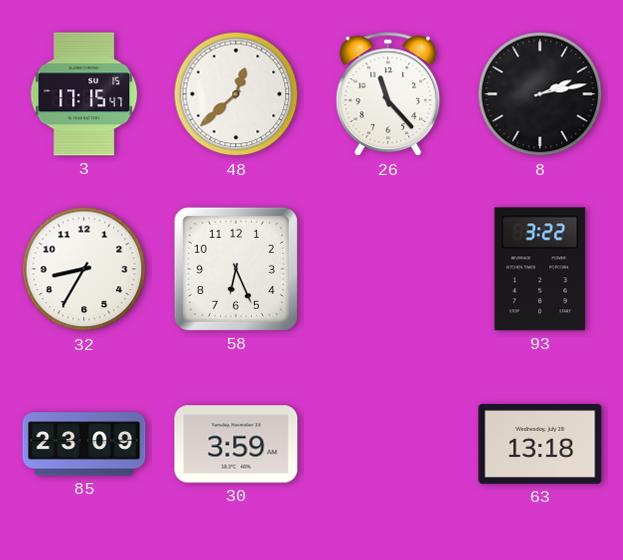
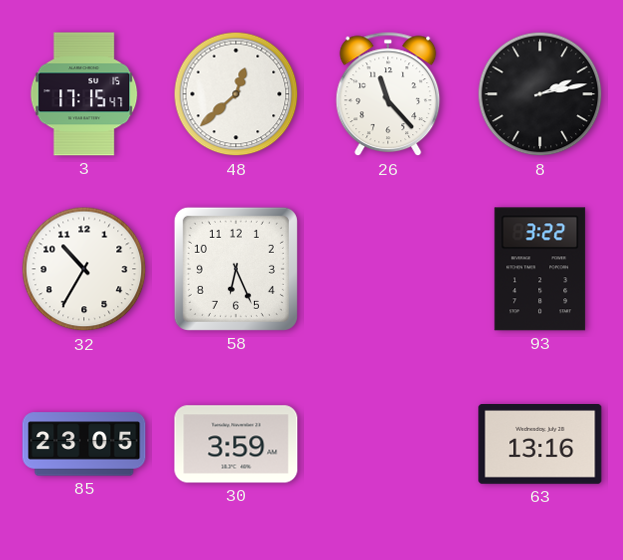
32: 8:35 -> 10:35 (84, 269)
85: 23:09 -> 23:05 (84, 444)
63: 13:18 -> 13:16 (540, 445)
